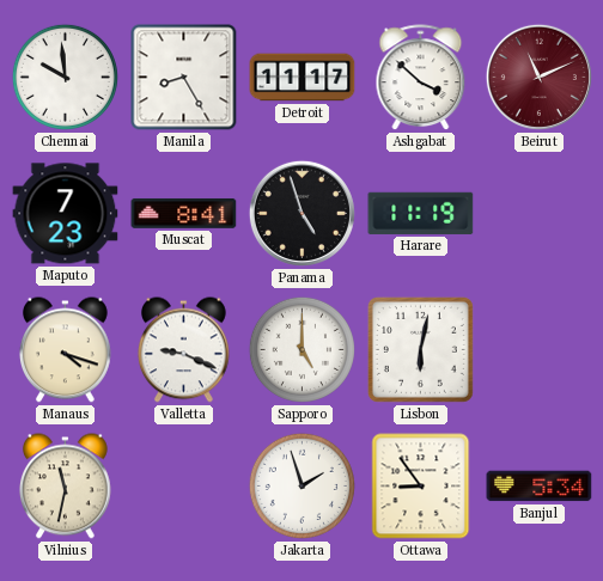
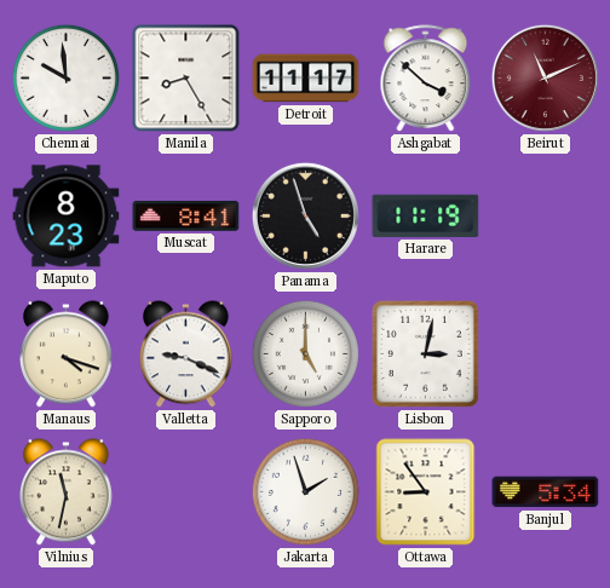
Maputo: 7:23 -> 8:23 (67, 217)
Lisbon: 6:02 -> 3:02 (425, 353)
